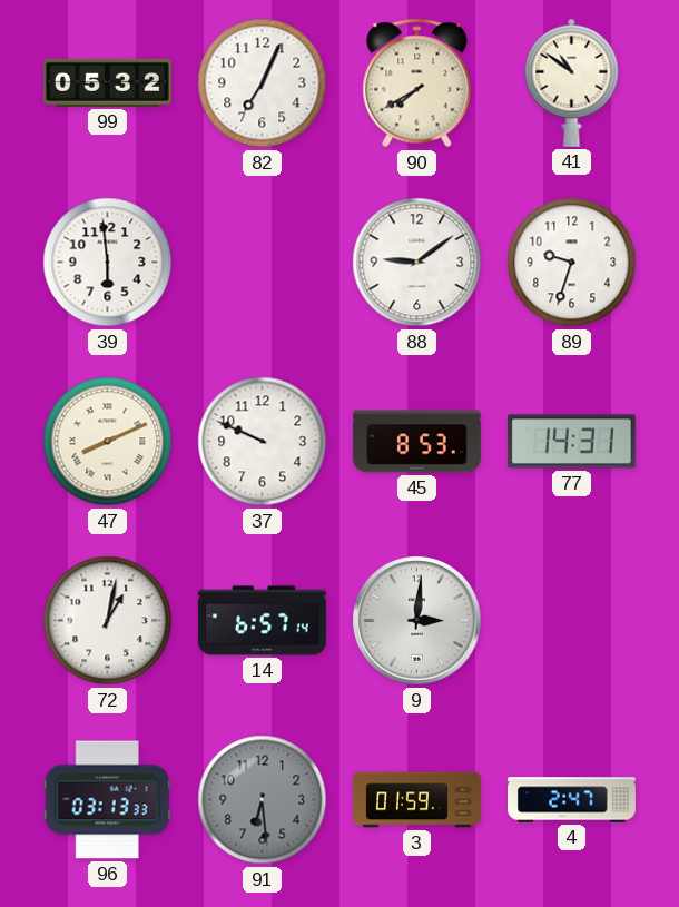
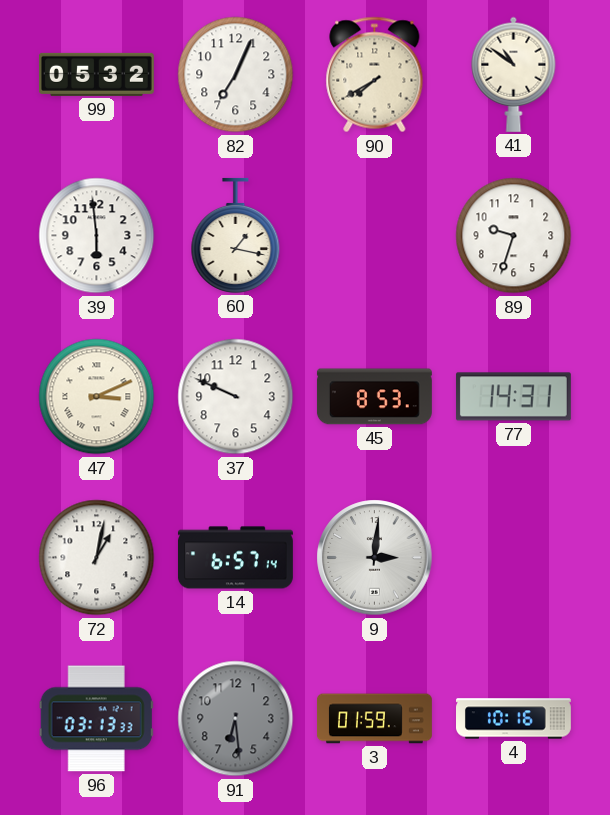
60: none -> 1:17 (236, 235)
88: 9:09 -> none (417, 263)
47: 8:11 -> 3:11 (97, 397)
4: 2:47 -> 10:16 (514, 719)
